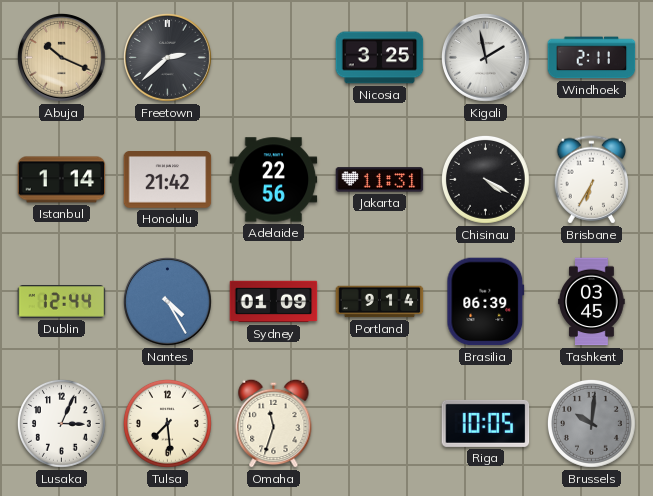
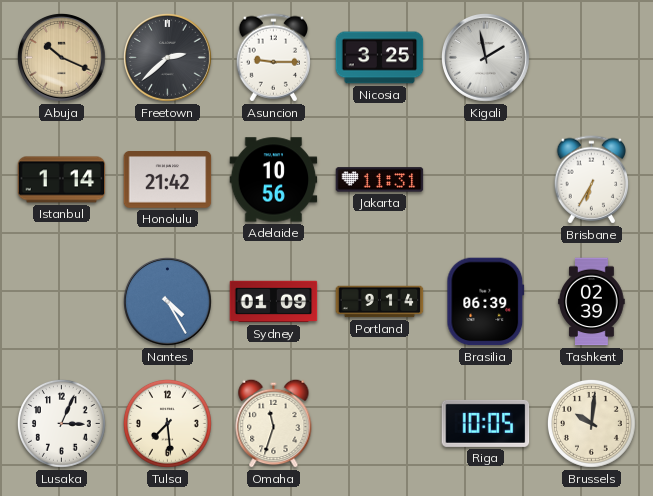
Asuncion: none -> 9:15 (273, 58)
Windhoek: 2:11 -> none (592, 58)
Adelaide: 22:56 -> 10:56 (274, 180)
Chisinau: 4:20 -> none (486, 180)
Dublin: 12:44 -> none (62, 302)
Tashkent: 03:45 -> 02:39 (592, 302)
Brussels dial: grey -> cream (592, 424)
